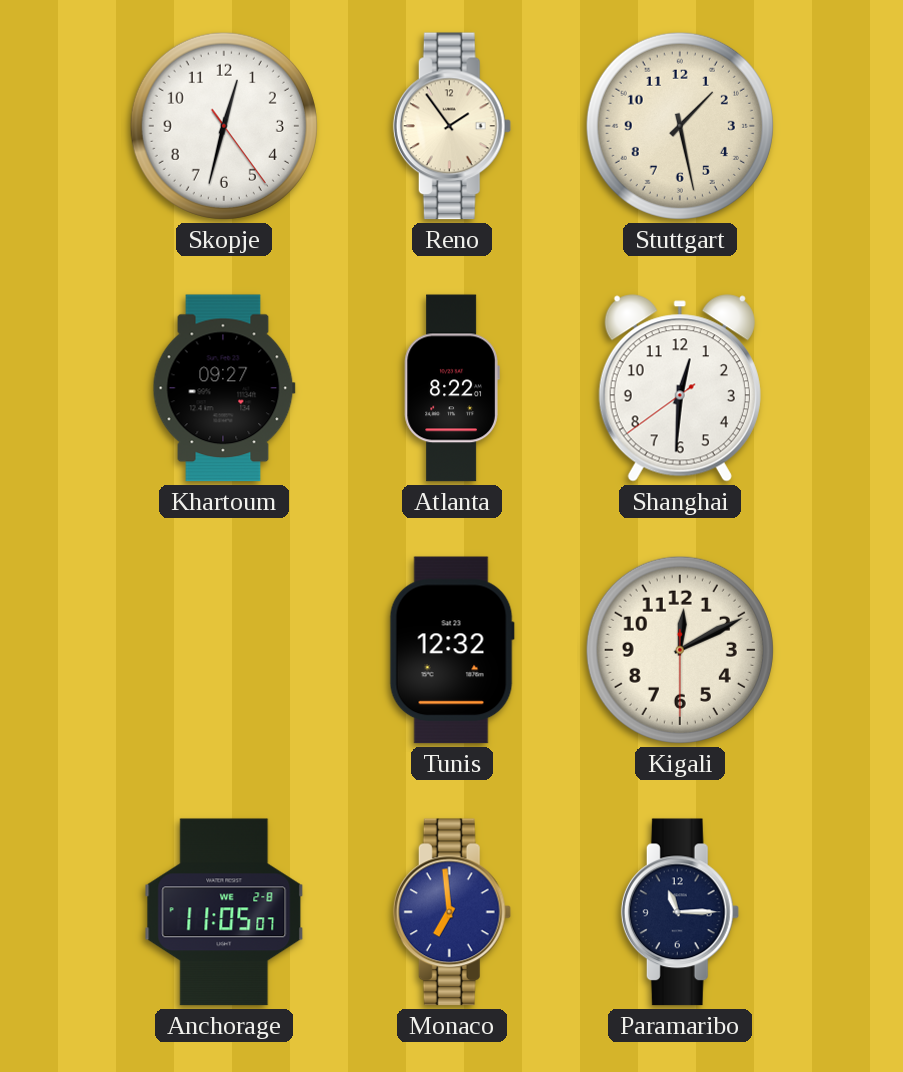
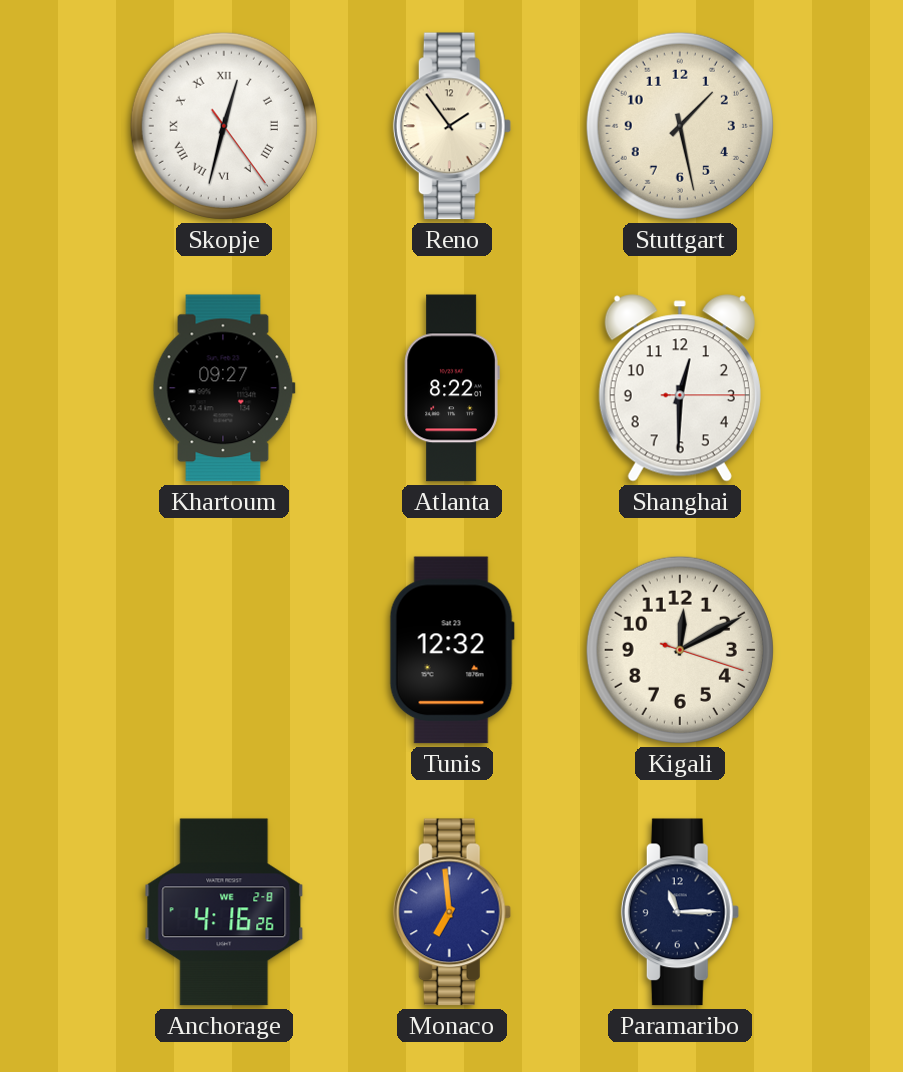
Skopje numerals: Arabic -> Roman (224, 126)
Shanghai: 12:30:39 -> 12:30:15 (680, 388)
Kigali: 12:10:30 -> 12:10:18 (680, 650)
Anchorage: 11:05 -> 4:16 (224, 912)
